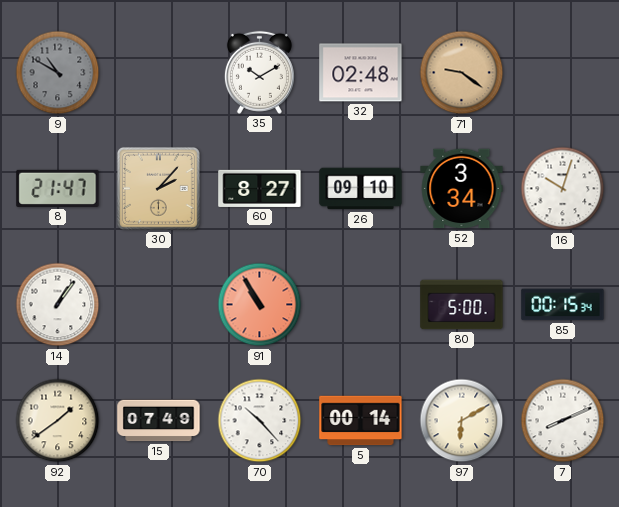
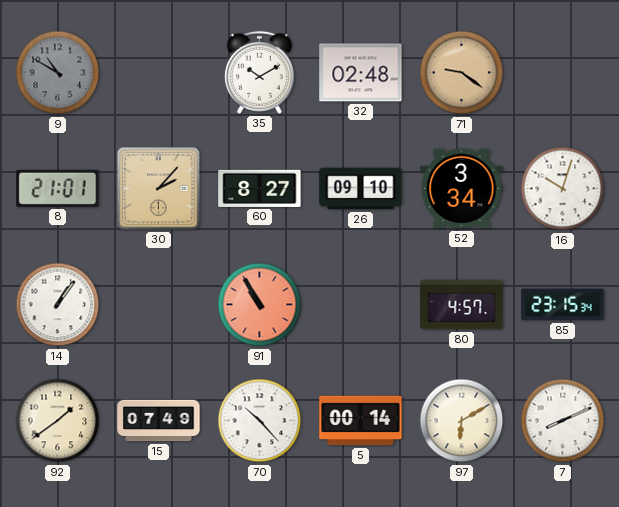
8: 21:47 -> 21:01 (58, 188)
80: 5:00 -> 4:57 (462, 305)
85: 00:15 -> 23:15 (563, 305)
